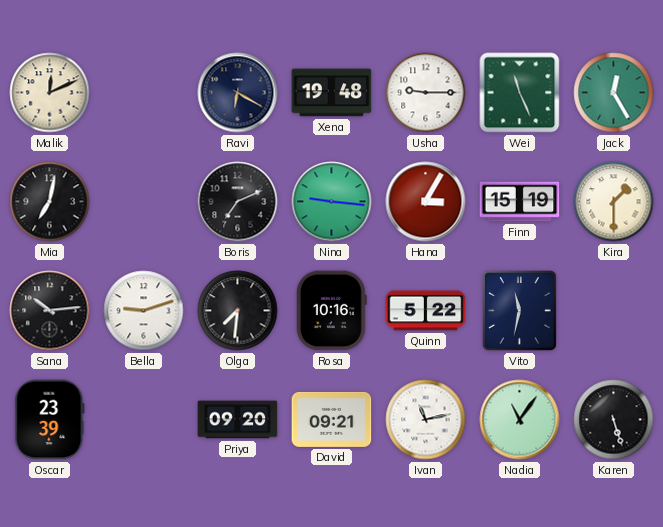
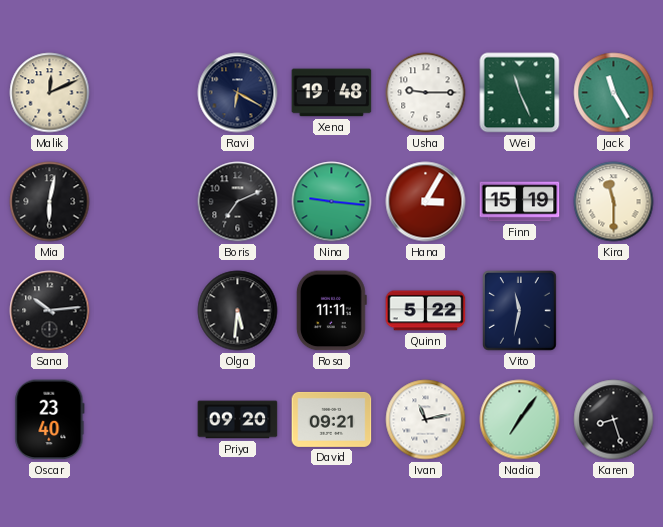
Jack: 12:25 -> 11:25 (614, 93)
Mia: 7:02 -> 6:02 (50, 202)
Kira: 1:30 -> 11:30 (614, 202)
Bella: 9:12 -> none (144, 311)
Olga: 7:31 -> 5:31 (238, 311)
Rosa: 10:16 -> 11:11 (331, 311)
Oscar: 23:39 -> 23:40 (50, 420)
Nadia: 11:06 -> 7:06 (520, 420)
Karen: 5:27 -> 8:27 (614, 420)
